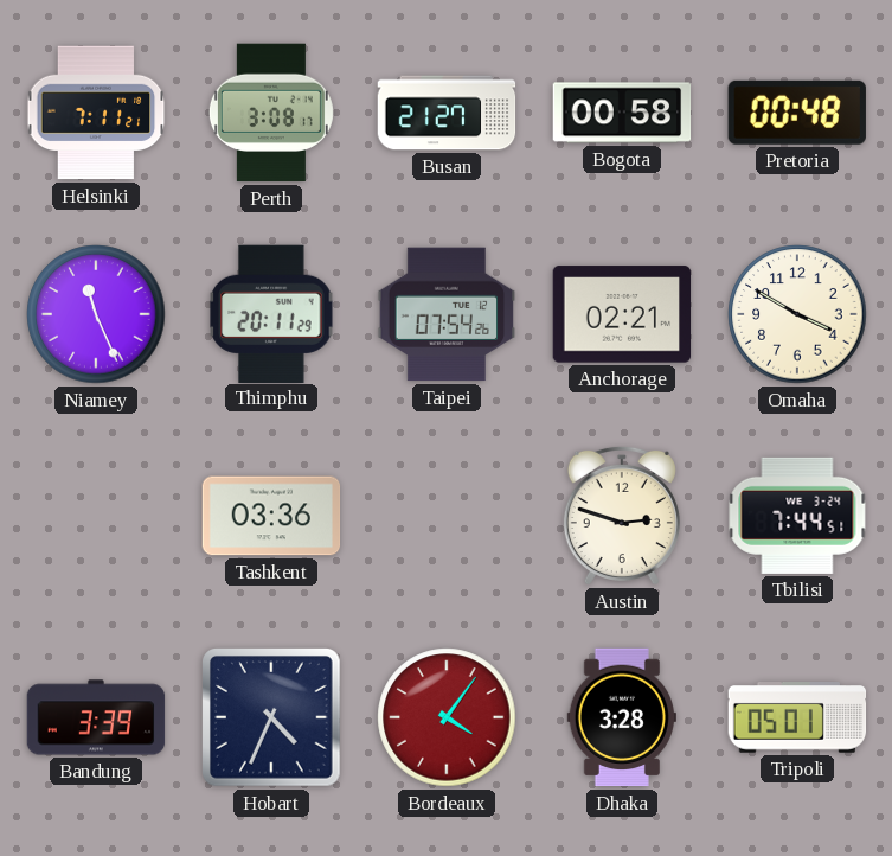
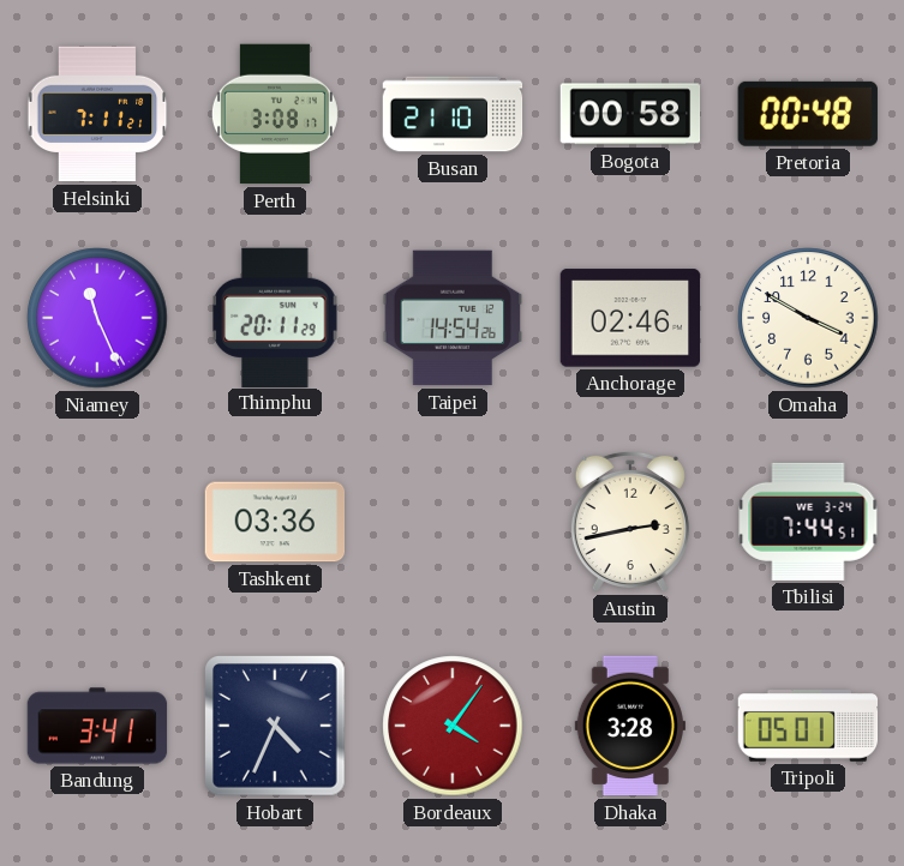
Busan: 21:27 -> 21:10 (453, 114)
Taipei: 07:54 -> 14:54 (453, 318)
Anchorage: 02:21 -> 02:46 (630, 318)
Austin: 2:48 -> 2:43 (630, 522)
Bandung: 3:39 -> 3:41 (97, 726)
